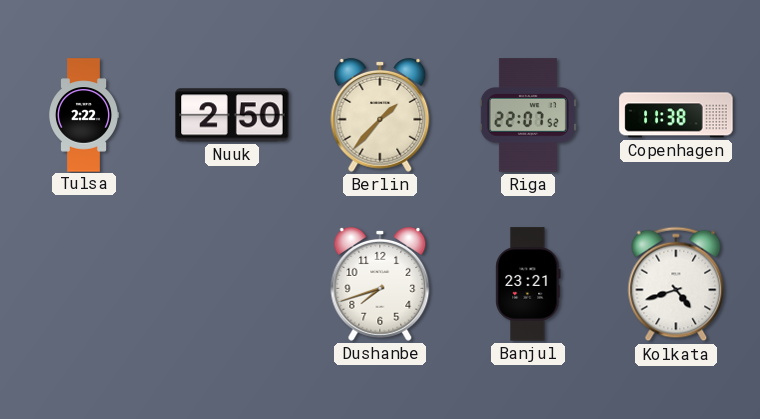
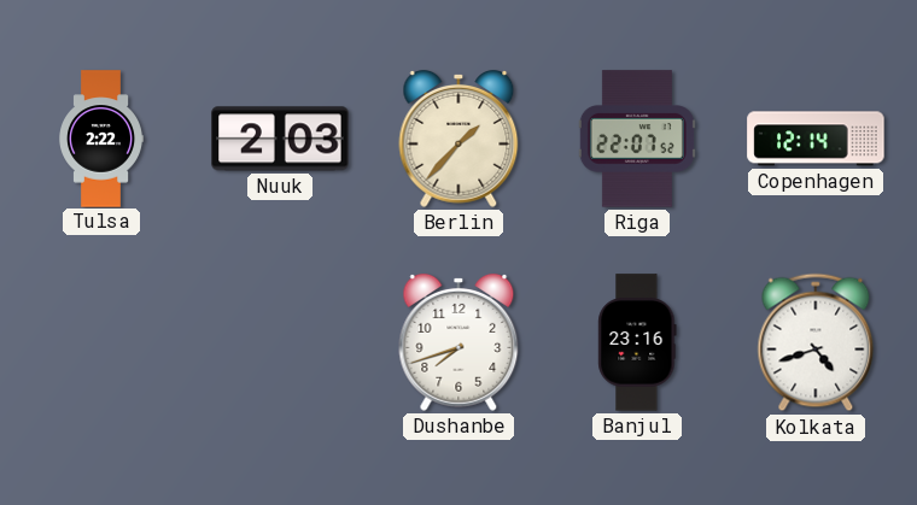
Nuuk: 2:50 -> 2:03 (280, 139)
Copenhagen: 11:38 -> 12:14 (816, 139)
Banjul: 23:21 -> 23:16 (637, 342)
